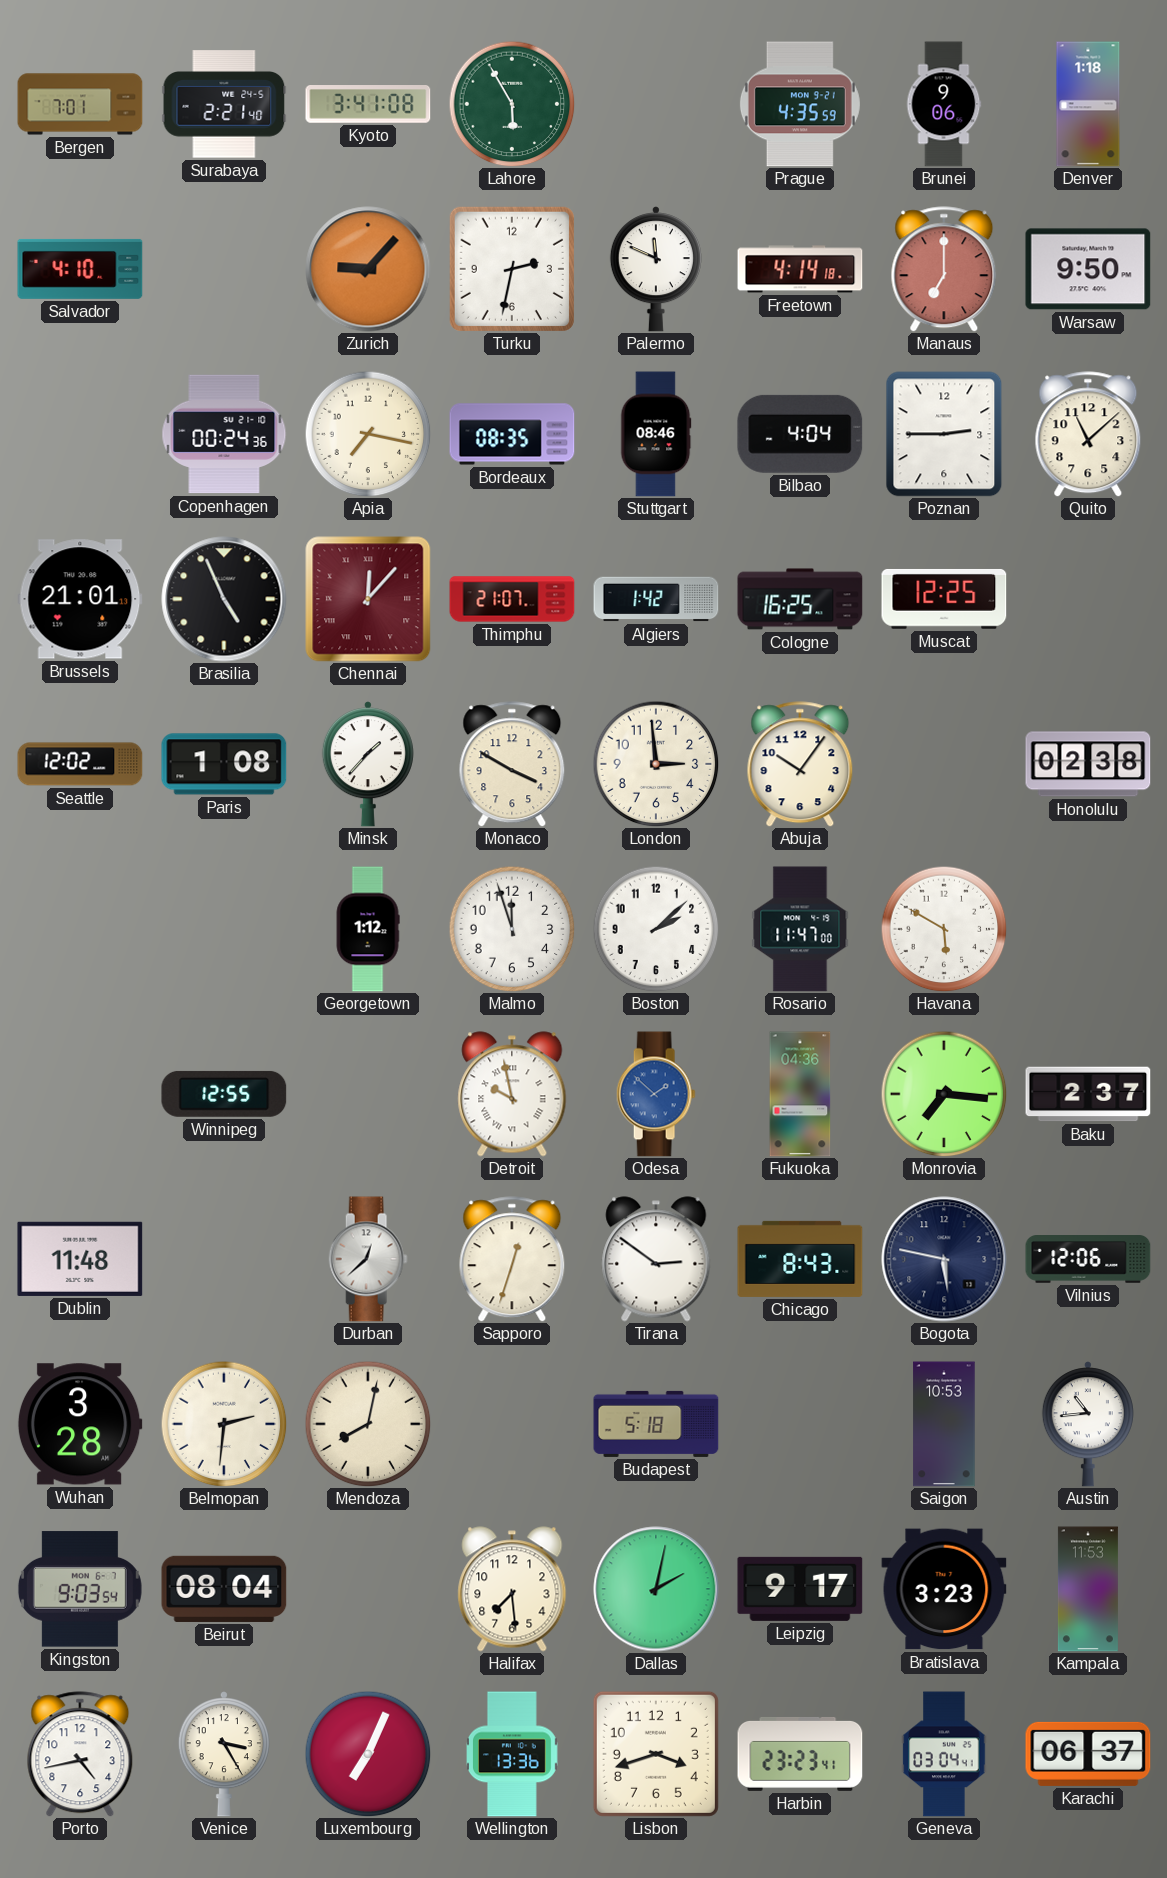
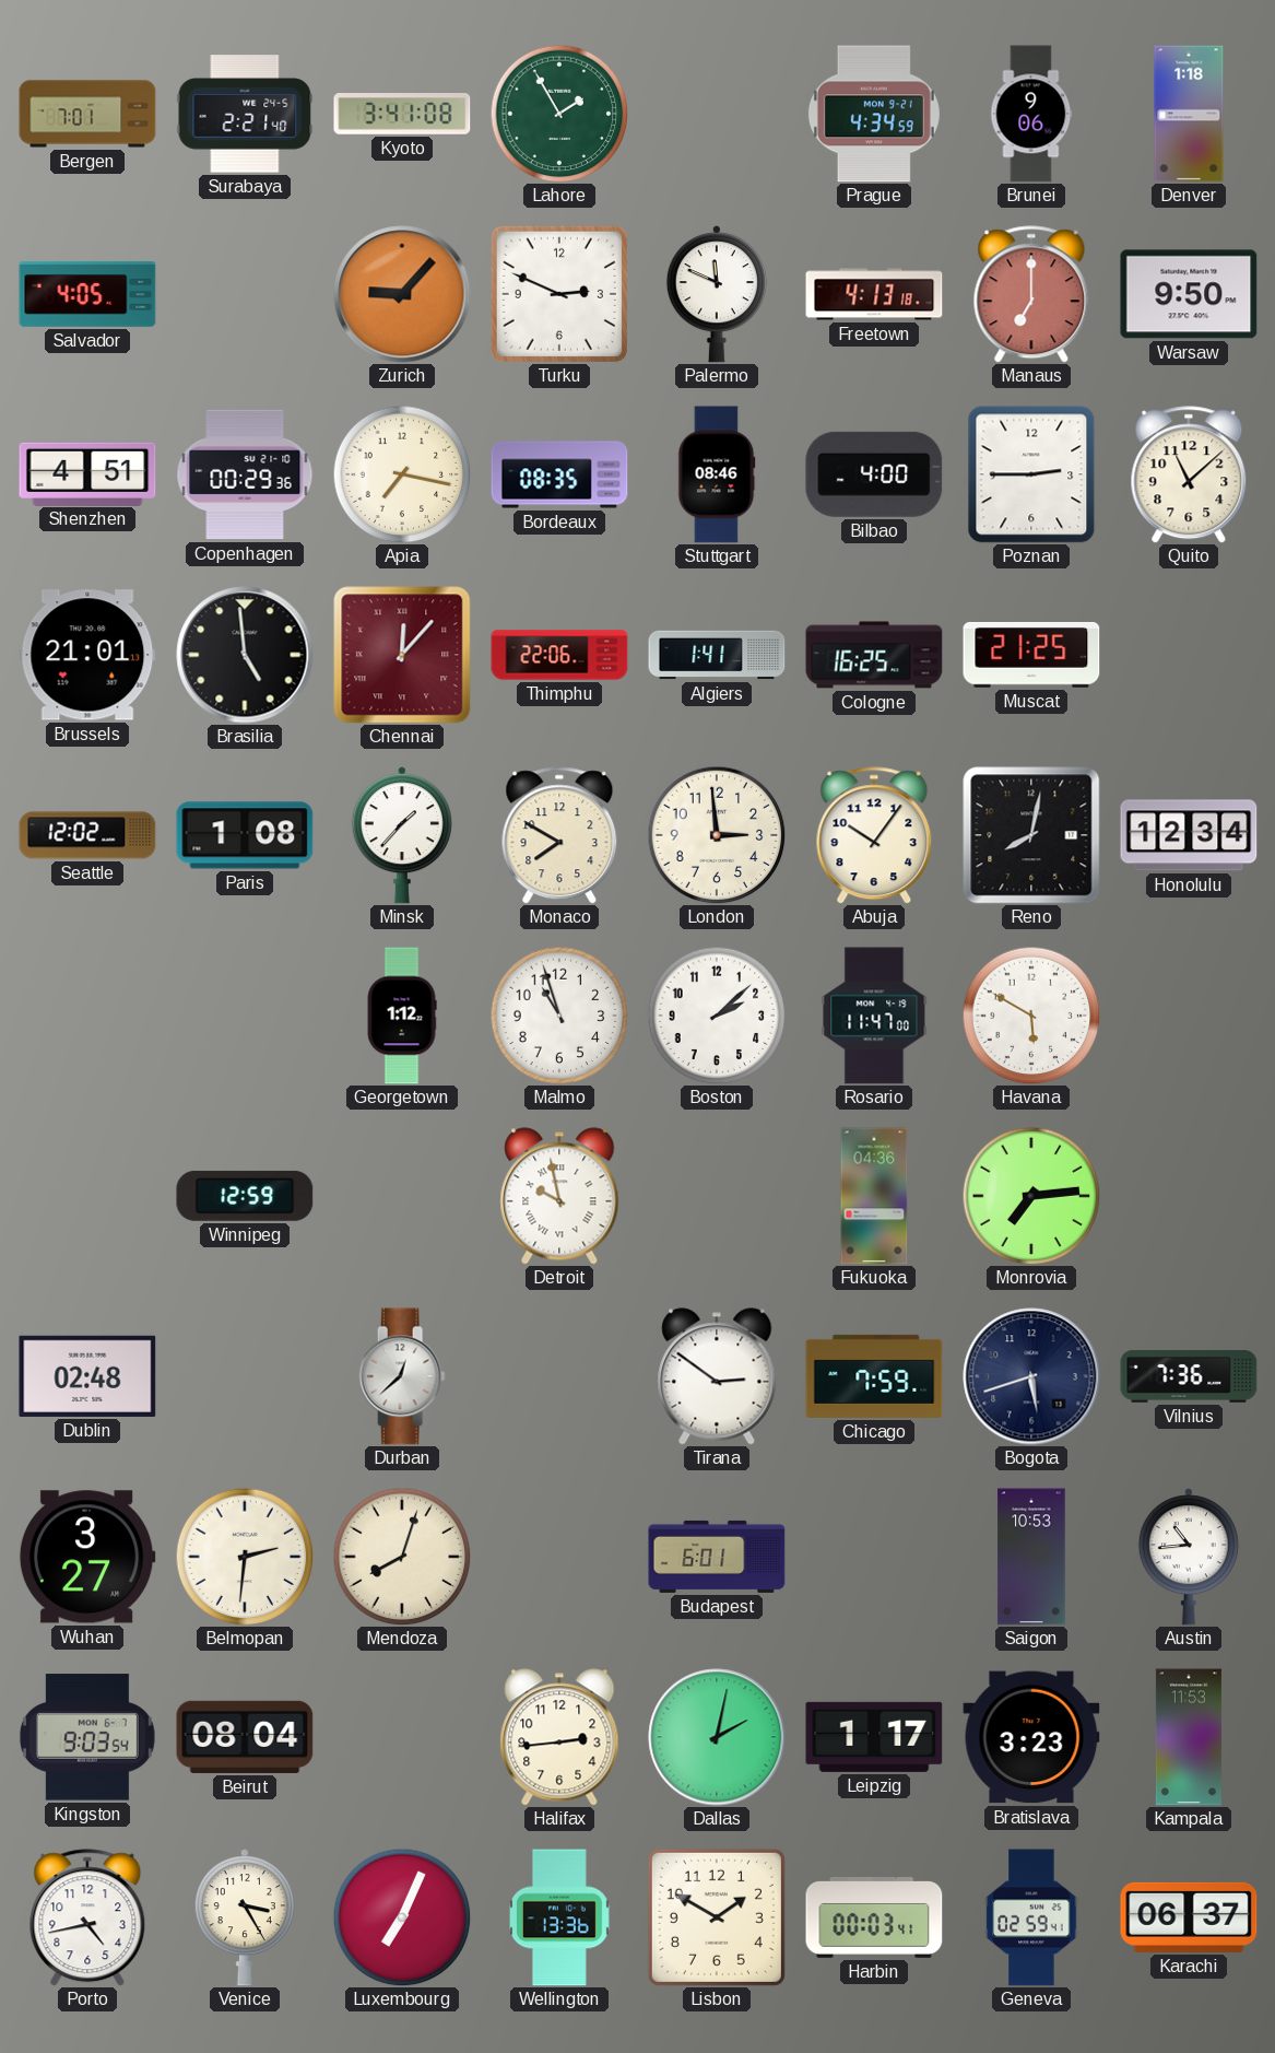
Lahore: 5:55 -> 1:55 (559, 114)
Prague: 4:35 -> 4:34 (874, 114)
Salvador: 4:10 -> 4:05 (87, 294)
Turku: 2:32 -> 2:49 (559, 294)
Freetown: 4:14 -> 4:13 (874, 294)
Shenzhen: none -> 4:51 (87, 473)
Copenhagen: 00:24 -> 00:29 (245, 474)
Bilbao: 4:04 -> 4:00 (874, 474)
Brasilia: 4:56 -> 4:59 (245, 655)
Thimphu: 21:07 -> 22:06 (559, 655)
Algiers: 1:42 -> 1:41 (717, 655)
Muscat: 12:25 -> 21:25 (1031, 655)
Monaco: 3:50 -> 7:50 (559, 835)
Reno: none -> 8:02 (1031, 835)
Honolulu: 02:38 -> 12:34 (1189, 835)
Malmo: 11:57 -> 10:57 (559, 1016)
Winnipeg: 12:55 -> 12:59 (245, 1196)
Odesa: 1:52 -> none (656, 1094)
Monrovia: 7:16 -> 7:14 (1031, 1196)
Baku: 2:37 -> none (1088, 1094)
Dublin: 11:48 -> 02:48 (87, 1376)
Sapporo: 12:33 -> none (512, 1259)
Chicago: 8:43 -> 7:59 (874, 1376)
Bogota: 5:47 -> 5:42 (1031, 1376)
Vilnius: 12:06 -> 7:36 (1189, 1377)
Wuhan: 3:28 -> 3:27 (87, 1557)
Mendoza: 8:02 -> 8:03 (402, 1557)
Budapest: 5:18 -> 6:01 (717, 1557)
Halifax: 7:29 -> 2:44 (559, 1737)
Leipzig: 9:17 -> 1:17 (874, 1737)
Lisbon: 3:42 -> 1:50 (717, 1917)
Harbin: 23:23 -> 00:03 (874, 1917)
Geneva: 03:04 -> 02:59 (1031, 1917)
